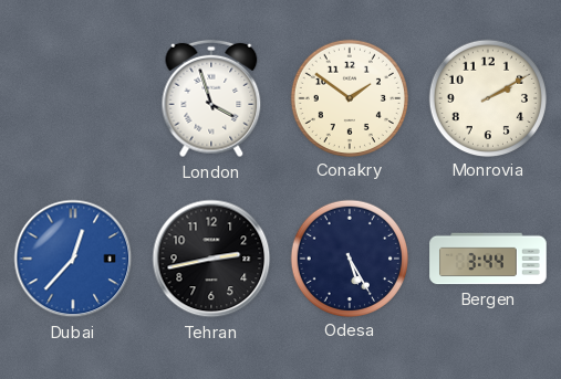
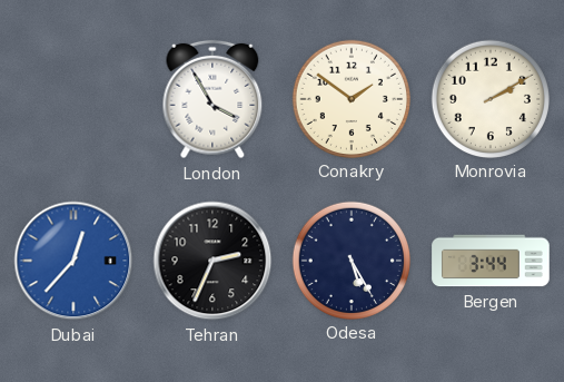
London: 3:57 -> 3:55 (212, 99)
Tehran: 2:43 -> 2:34 (212, 261)
